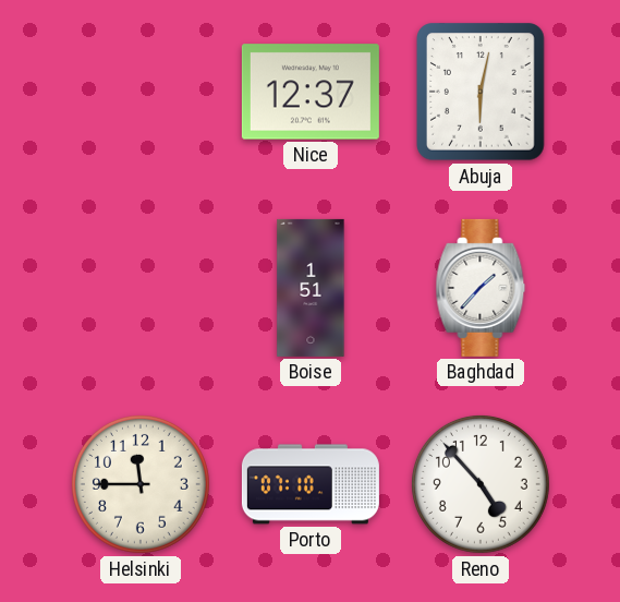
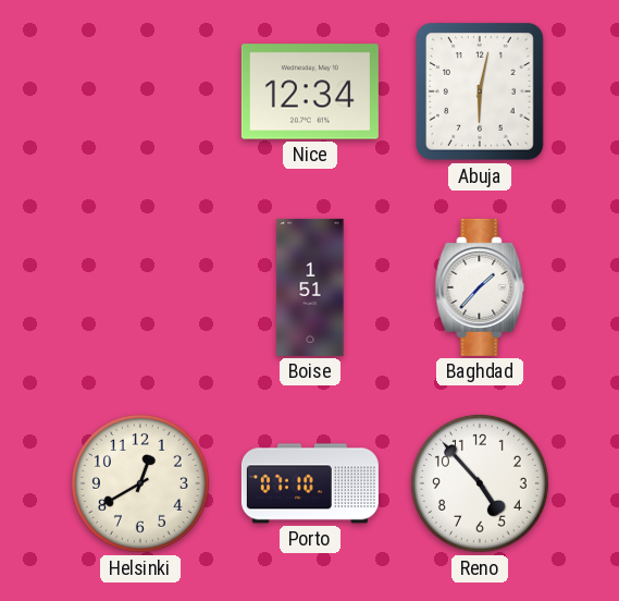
Nice: 12:37 -> 12:34 (310, 91)
Helsinki: 11:45 -> 12:40 (140, 483)
